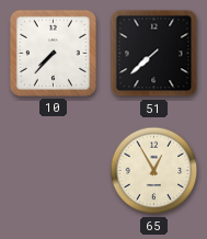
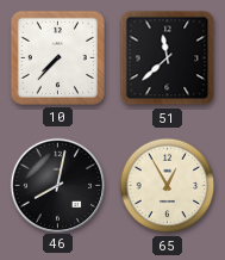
51: 7:38 -> 11:38 (168, 58)
46: none -> 8:02 (57, 185)
